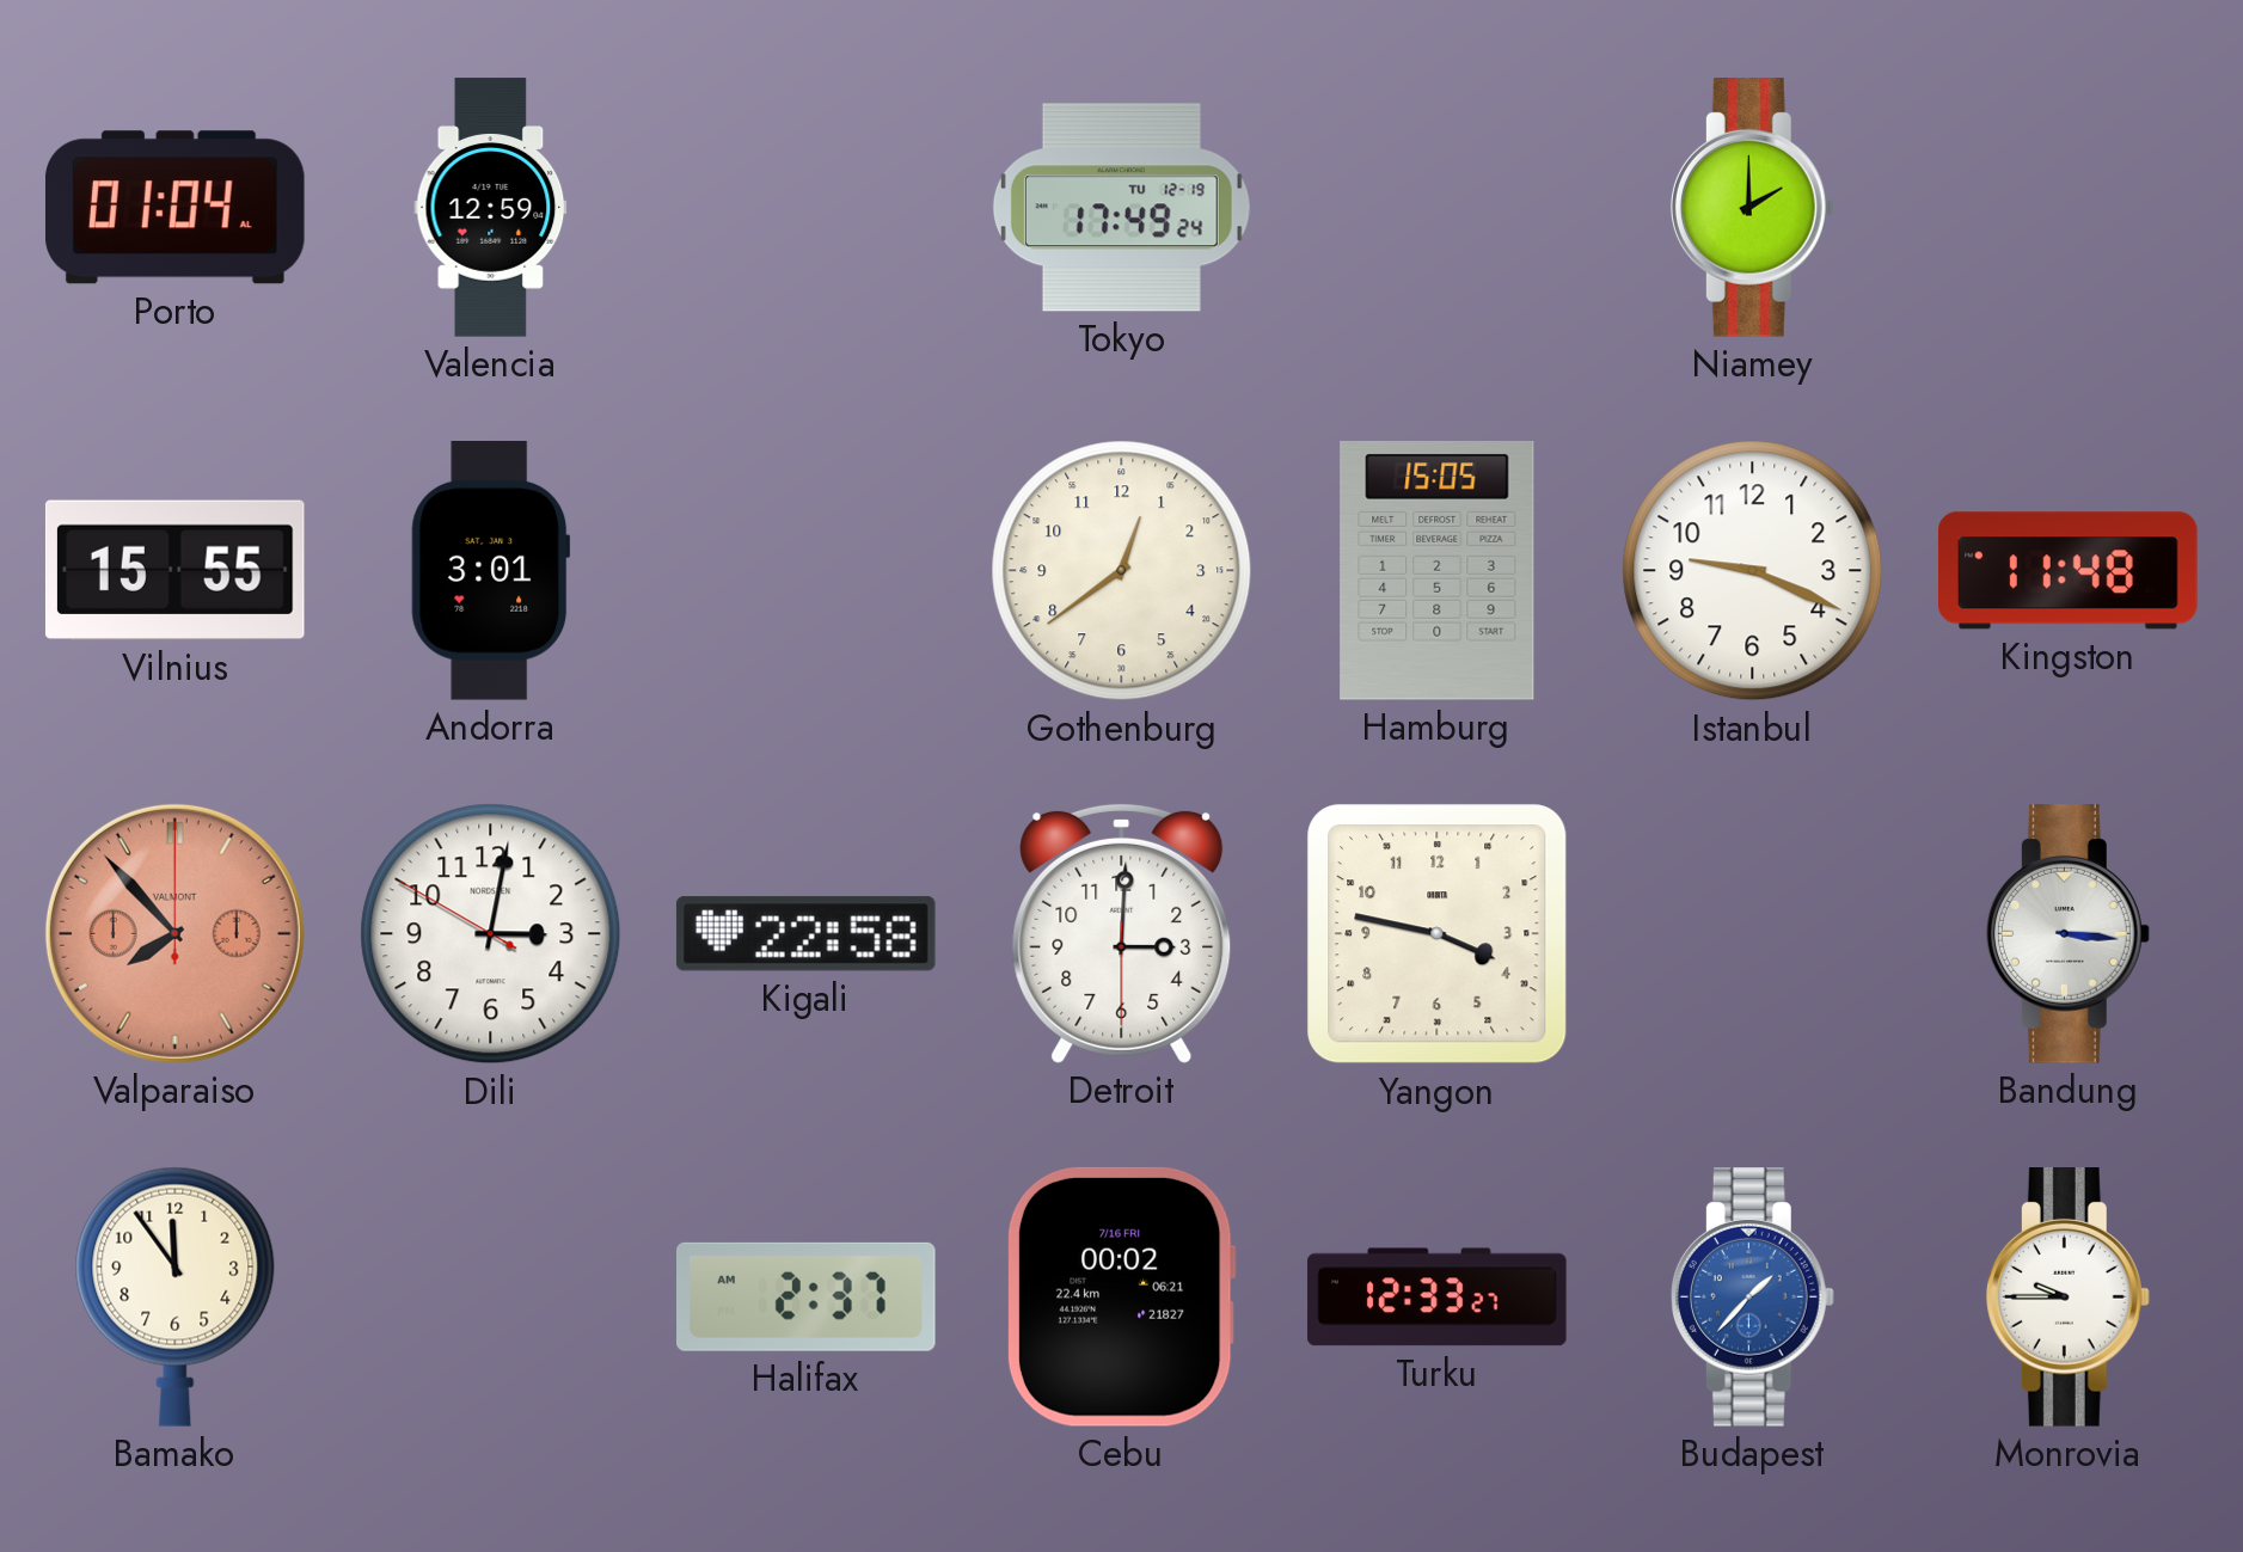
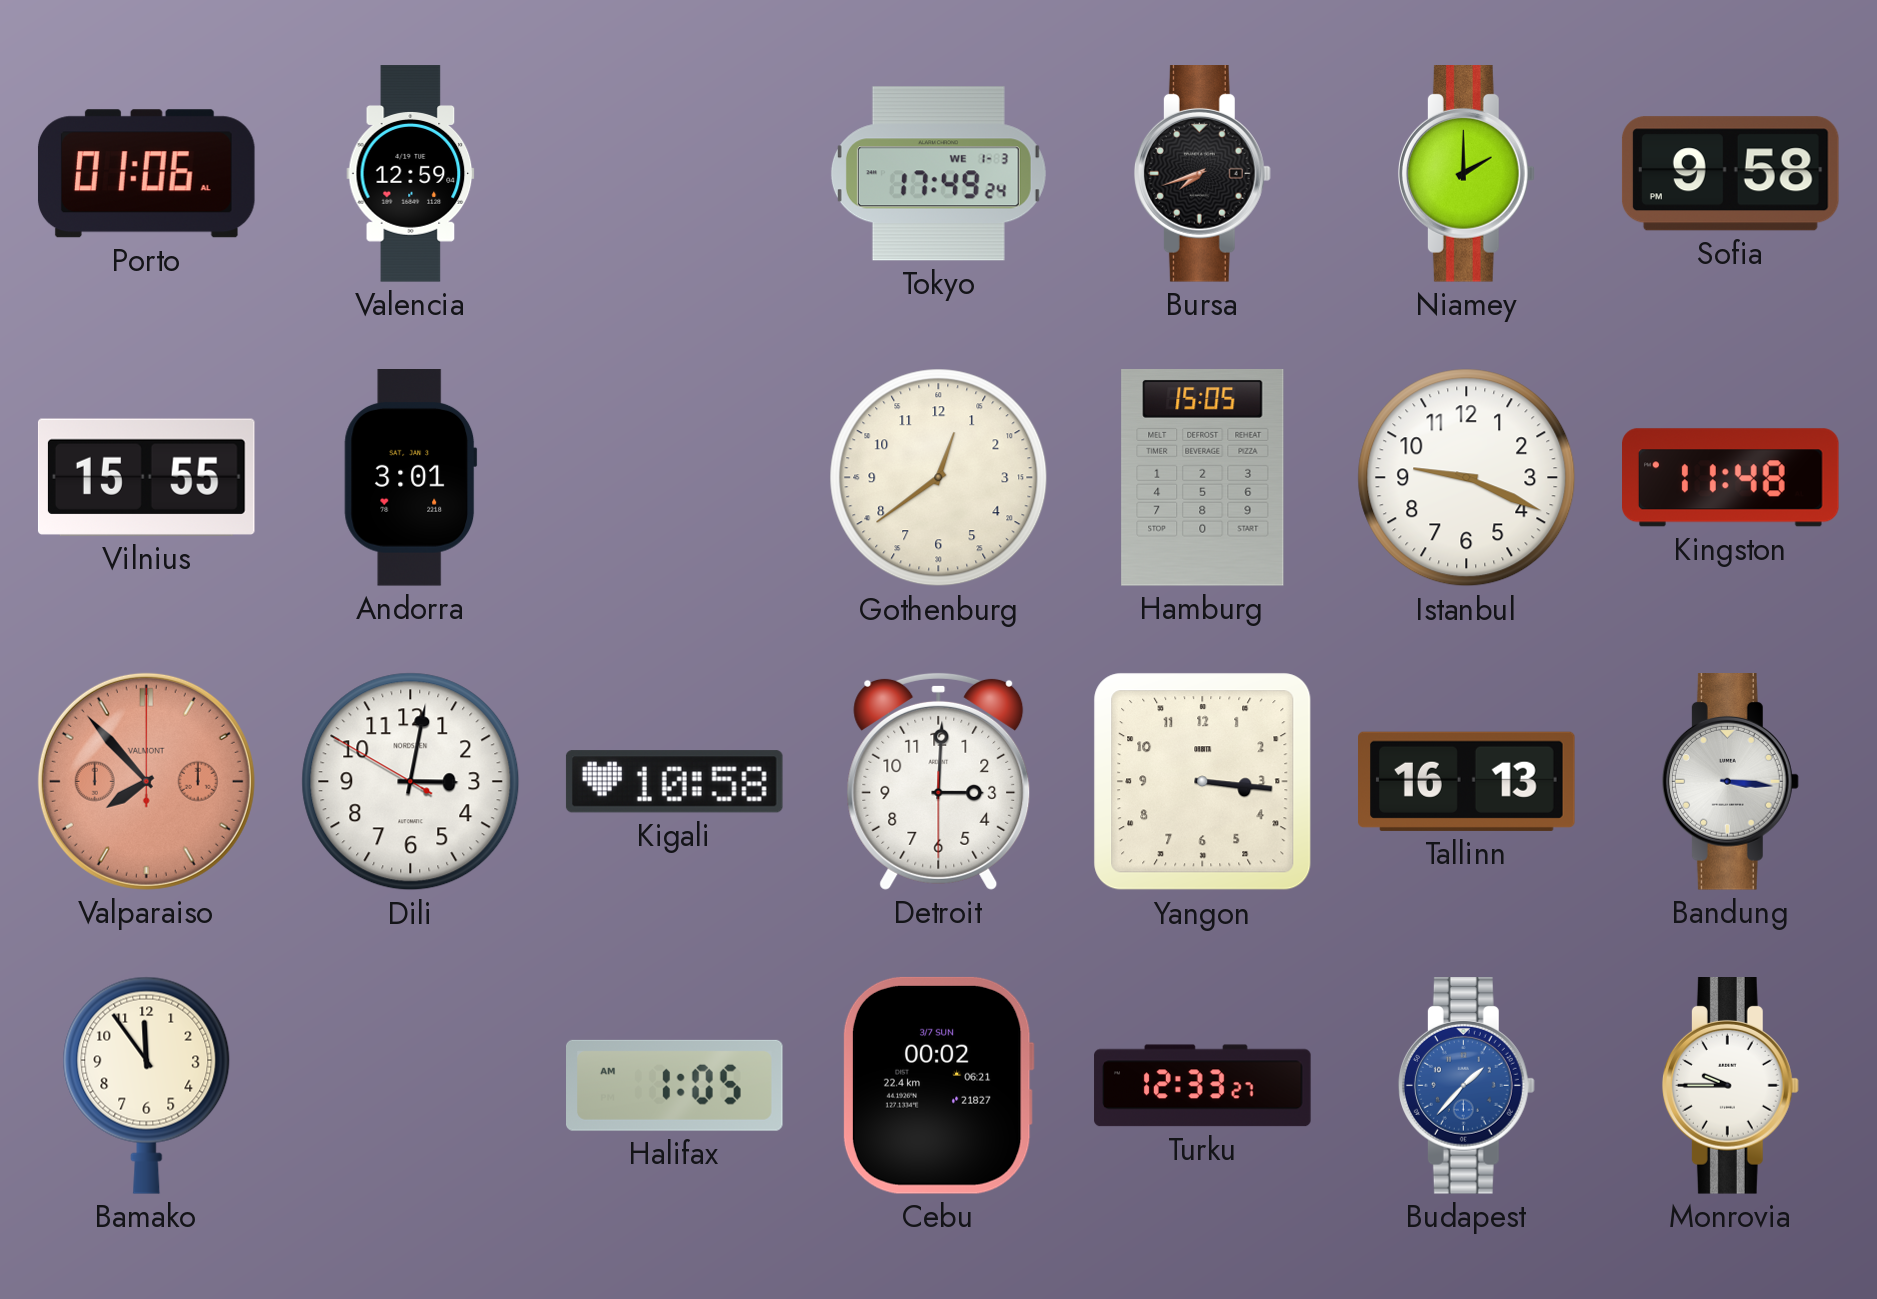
Porto: 01:04 -> 01:06 (146, 174)
Tokyo date: TU 12-19 -> WE 1-3 (938, 174)
Bursa: none -> 7:42 (1202, 174)
Sofia: none -> 9:58 (1730, 174)
Kigali: 22:58 -> 10:58 (674, 782)
Yangon: 3:47 -> 3:16 (1203, 782)
Tallinn: none -> 16:13 (1467, 781)
Halifax: 2:37 -> 1:05 (675, 1085)
Cebu date: 7/16 FRI -> 3/7 SUN (938, 1085)
